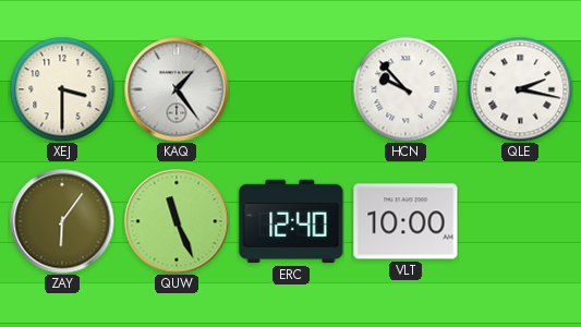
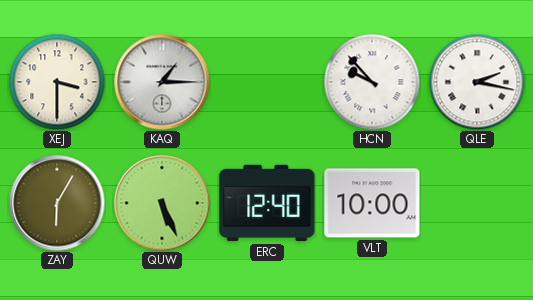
KAQ: 1:24 -> 1:15 (162, 82)
ZAY: 6:06 -> 6:05 (57, 203)
QUW: 11:26 -> 5:26 (162, 203)
